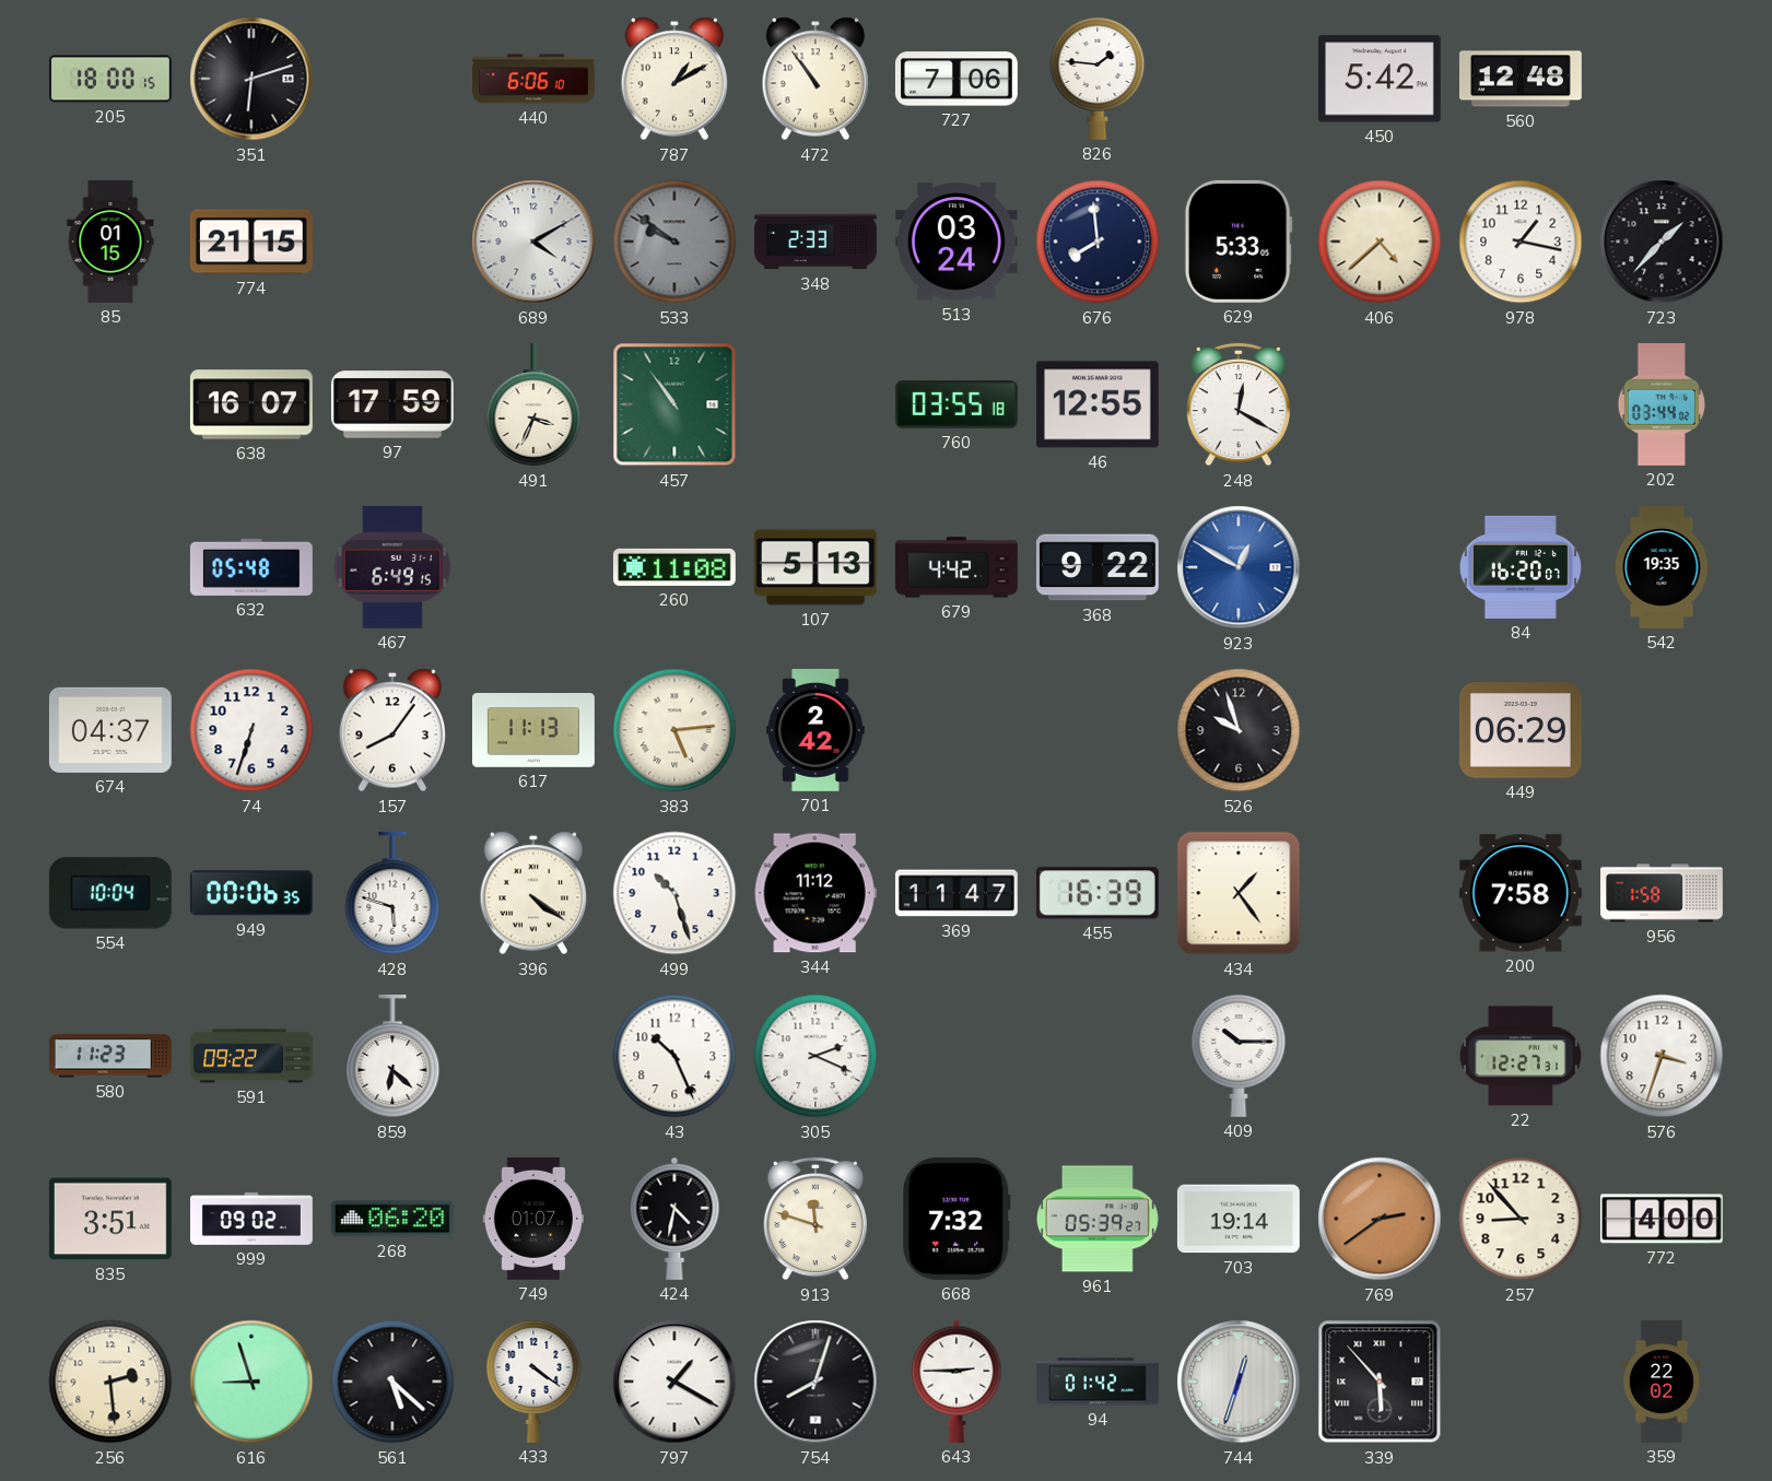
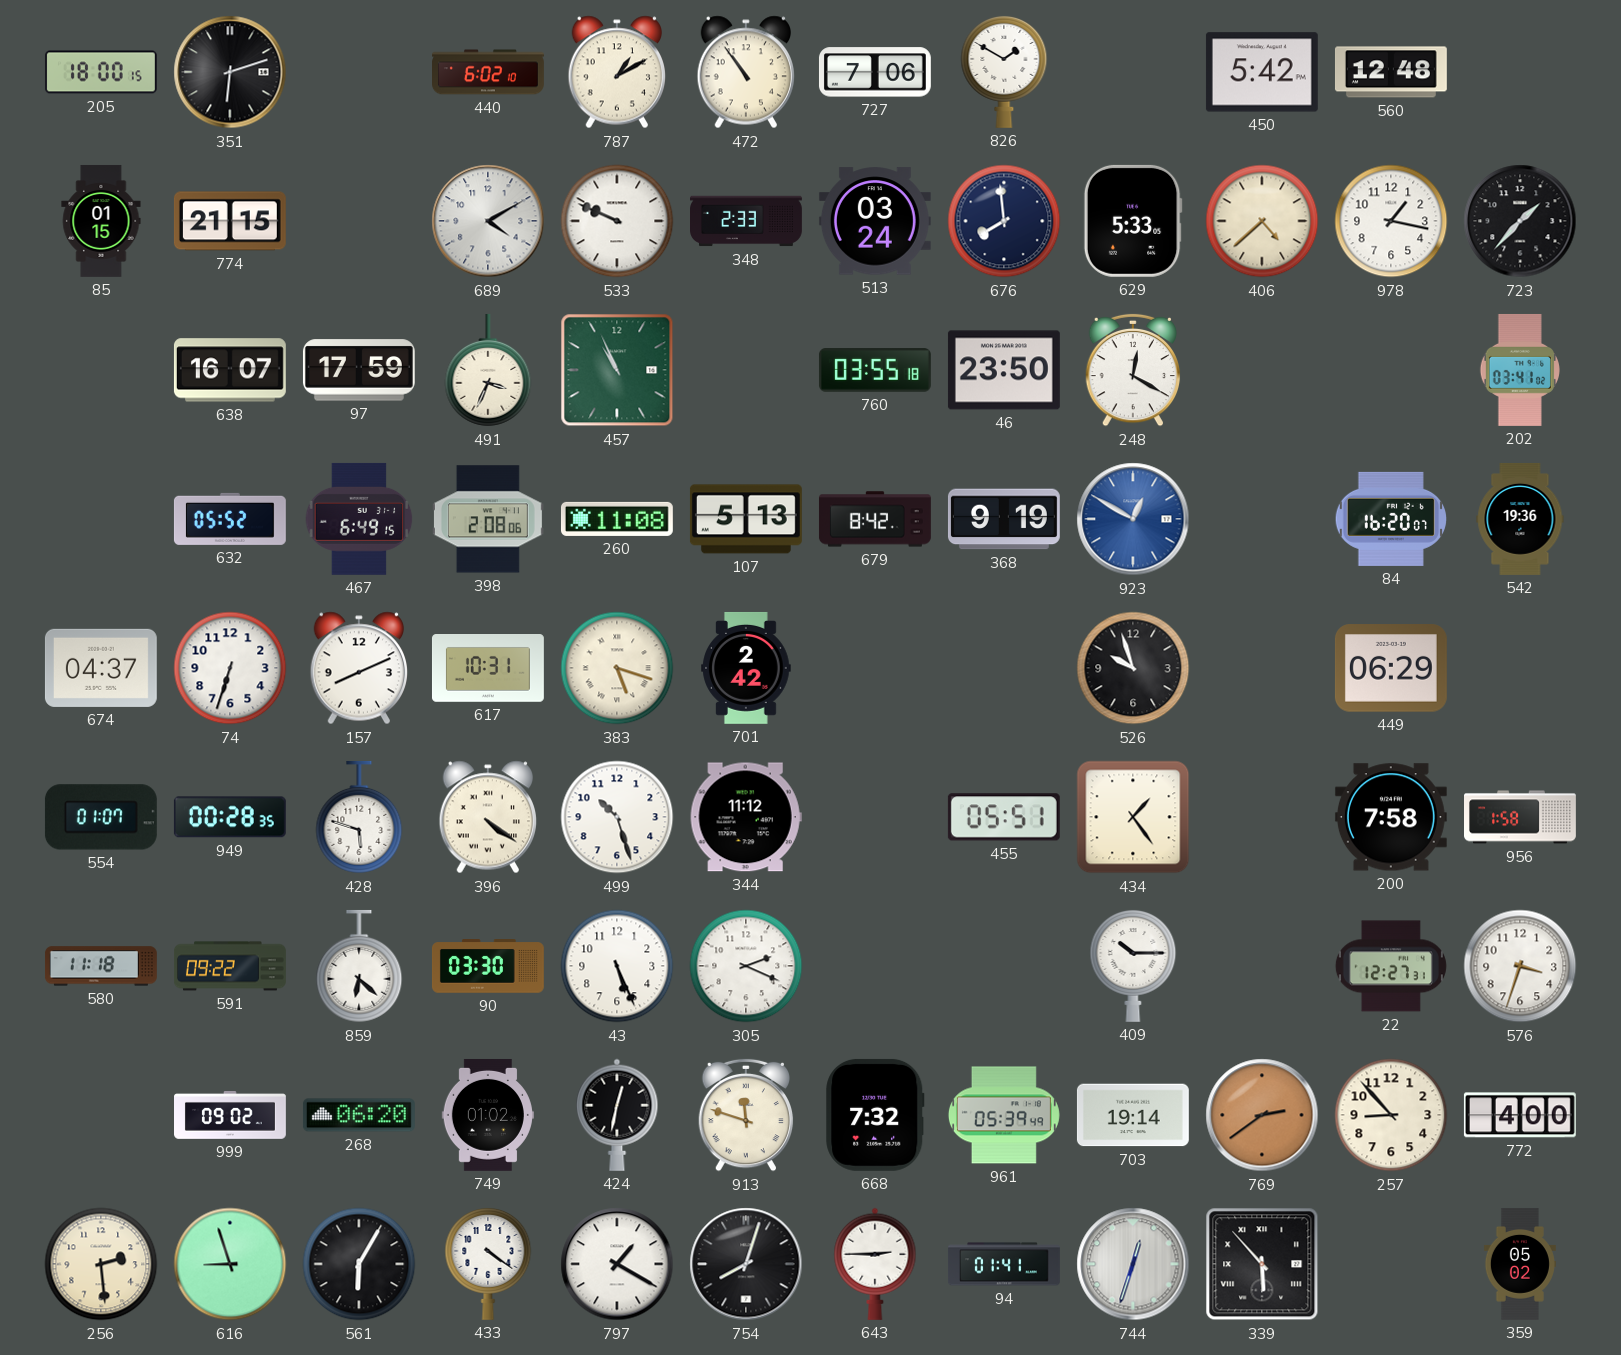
440: 6:06 -> 6:02 (489, 72)
826: 1:46 -> 1:50 (1004, 72)
533: 9:51 -> 9:49 (617, 221)
533 dial: grey -> white (617, 221)
457: 10:54 -> 10:56 (617, 370)
46: 12:55 -> 23:50 (1004, 370)
202: 03:44 -> 03:41 (1519, 370)
632: 05:48 -> 05:52 (230, 519)
398: none -> 2:08 (488, 519)
679: 4:42 -> 8:42 (875, 519)
368: 9:22 -> 9:19 (1004, 519)
542: 19:35 -> 19:36 (1520, 519)
157: 8:06 -> 8:11 (359, 668)
617: 11:13 -> 10:31 (488, 668)
383: 5:14 -> 5:18 (617, 668)
554: 10:04 -> 01:07 (101, 817)
949: 00:06 -> 00:28 (230, 817)
369: 11:47 -> none (957, 893)
455: 16:39 -> 05:51 (1004, 817)
580: 11:23 -> 11:18 (101, 966)
90: none -> 03:30 (488, 967)
43: 10:26 -> 5:26 (617, 966)
835: 3:51 -> none (110, 1219)
749: 01:07 -> 01:02 (488, 1115)
424: 4:32 -> 12:32 (617, 1115)
961: 05:39:27 -> 05:39:49 (1004, 1115)
561: 5:22 -> 6:05 (359, 1264)
94: 01:42 -> 01:41 (1004, 1264)
359: 22:02 -> 05:02 (1520, 1264)
